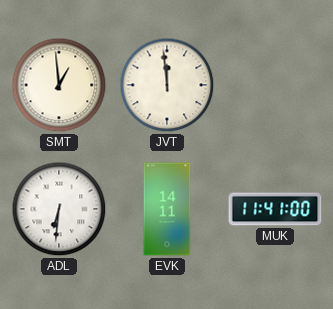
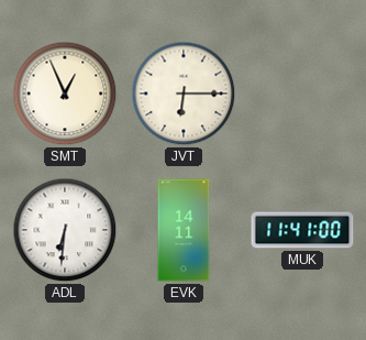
SMT: 12:59 -> 12:56 (65, 94)
JVT: 11:59 -> 6:15 (184, 94)
